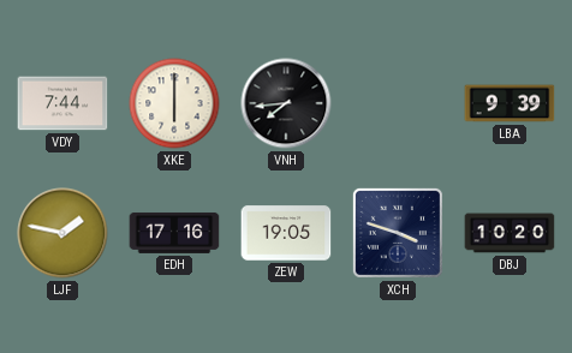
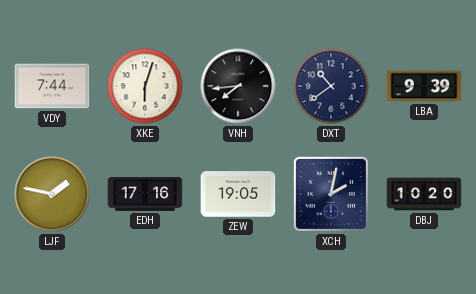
XKE: 6:00 -> 6:03 (145, 86)
DXT: none -> 10:39 (331, 86)
XCH: 3:48 -> 2:02 (331, 194)
